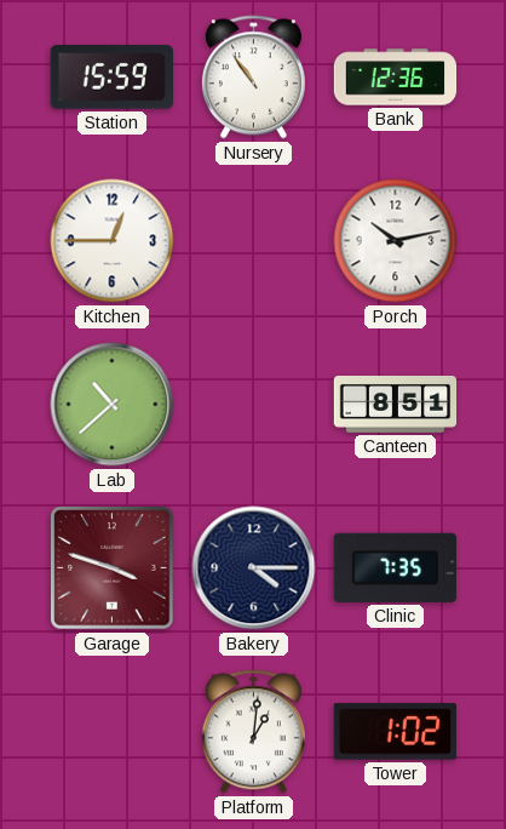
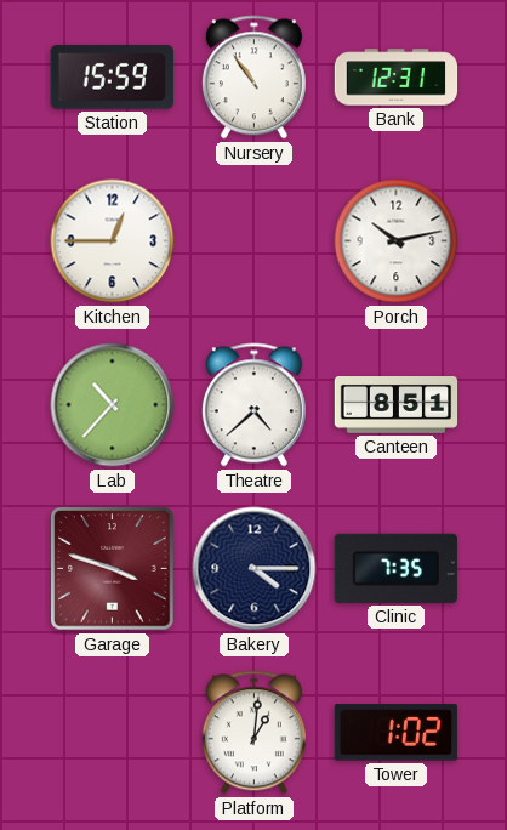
Bank: 12:36 -> 12:31 (397, 78)
Lab: 10:38 -> 10:37 (113, 405)
Theatre: none -> 4:38 (253, 405)
